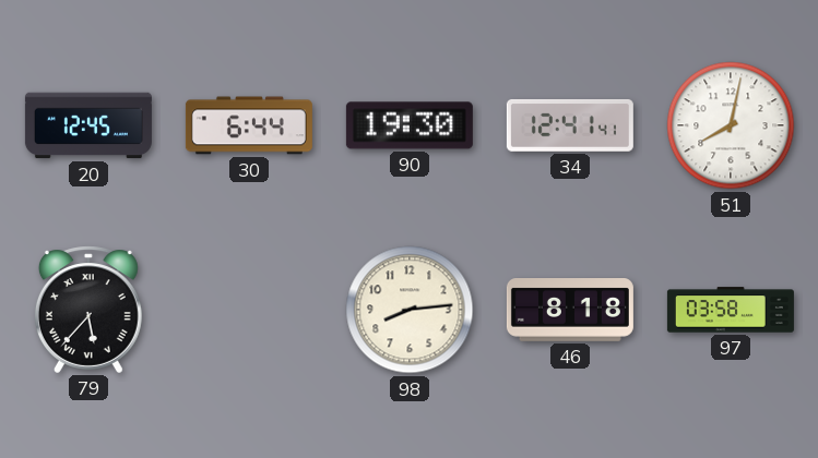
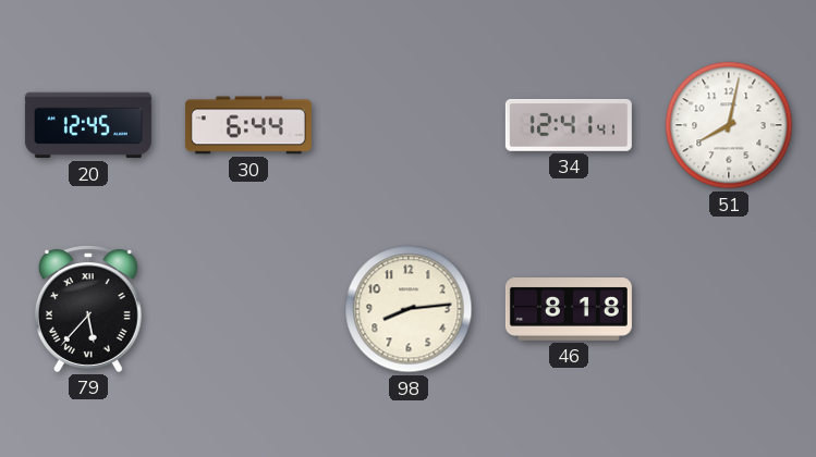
90: 19:30 -> none (410, 125)
97: 03:58 -> none (731, 310)
